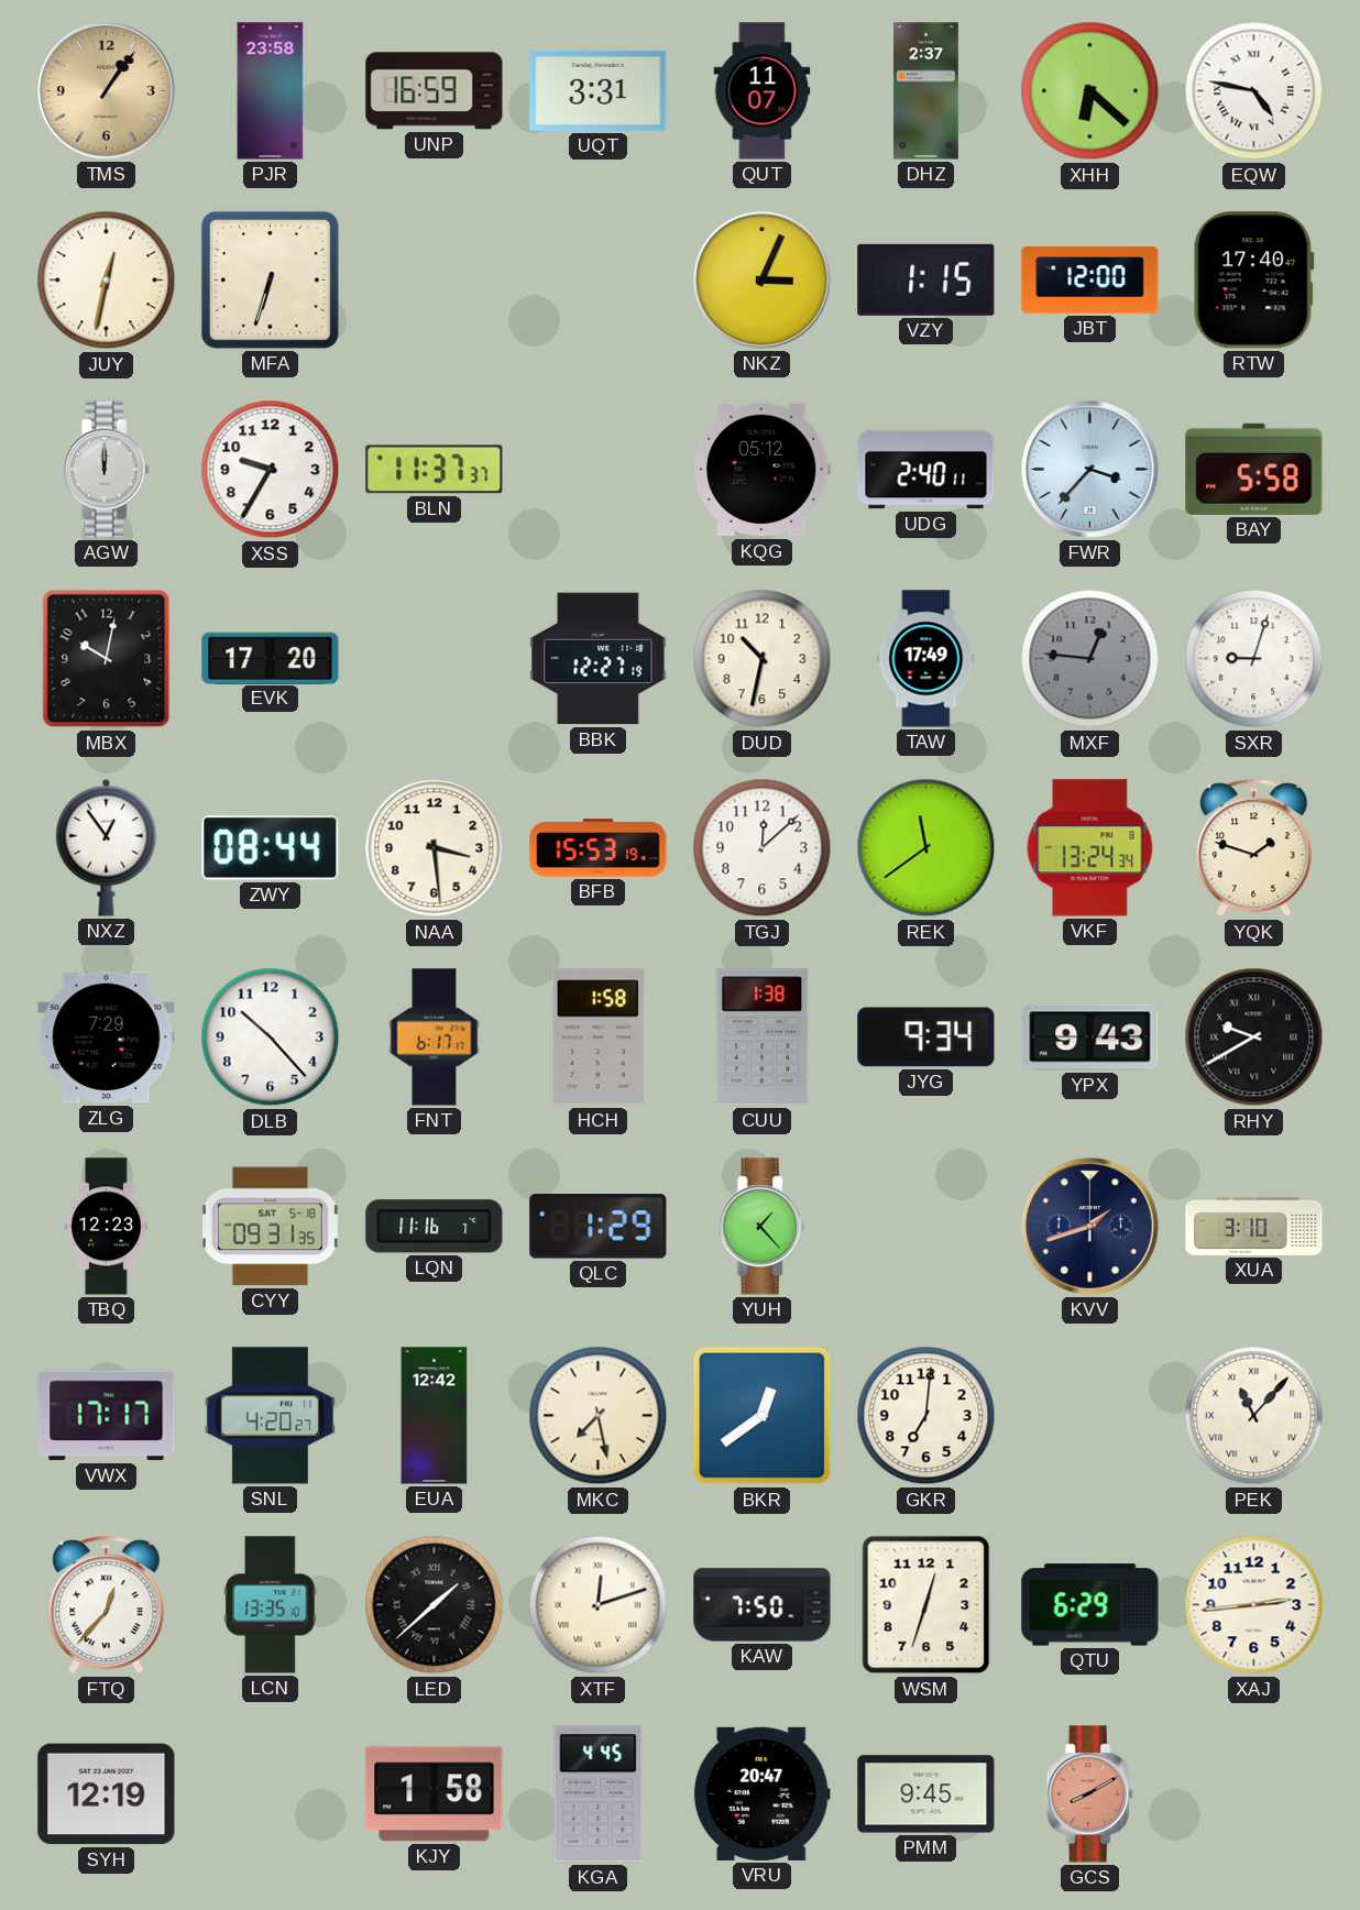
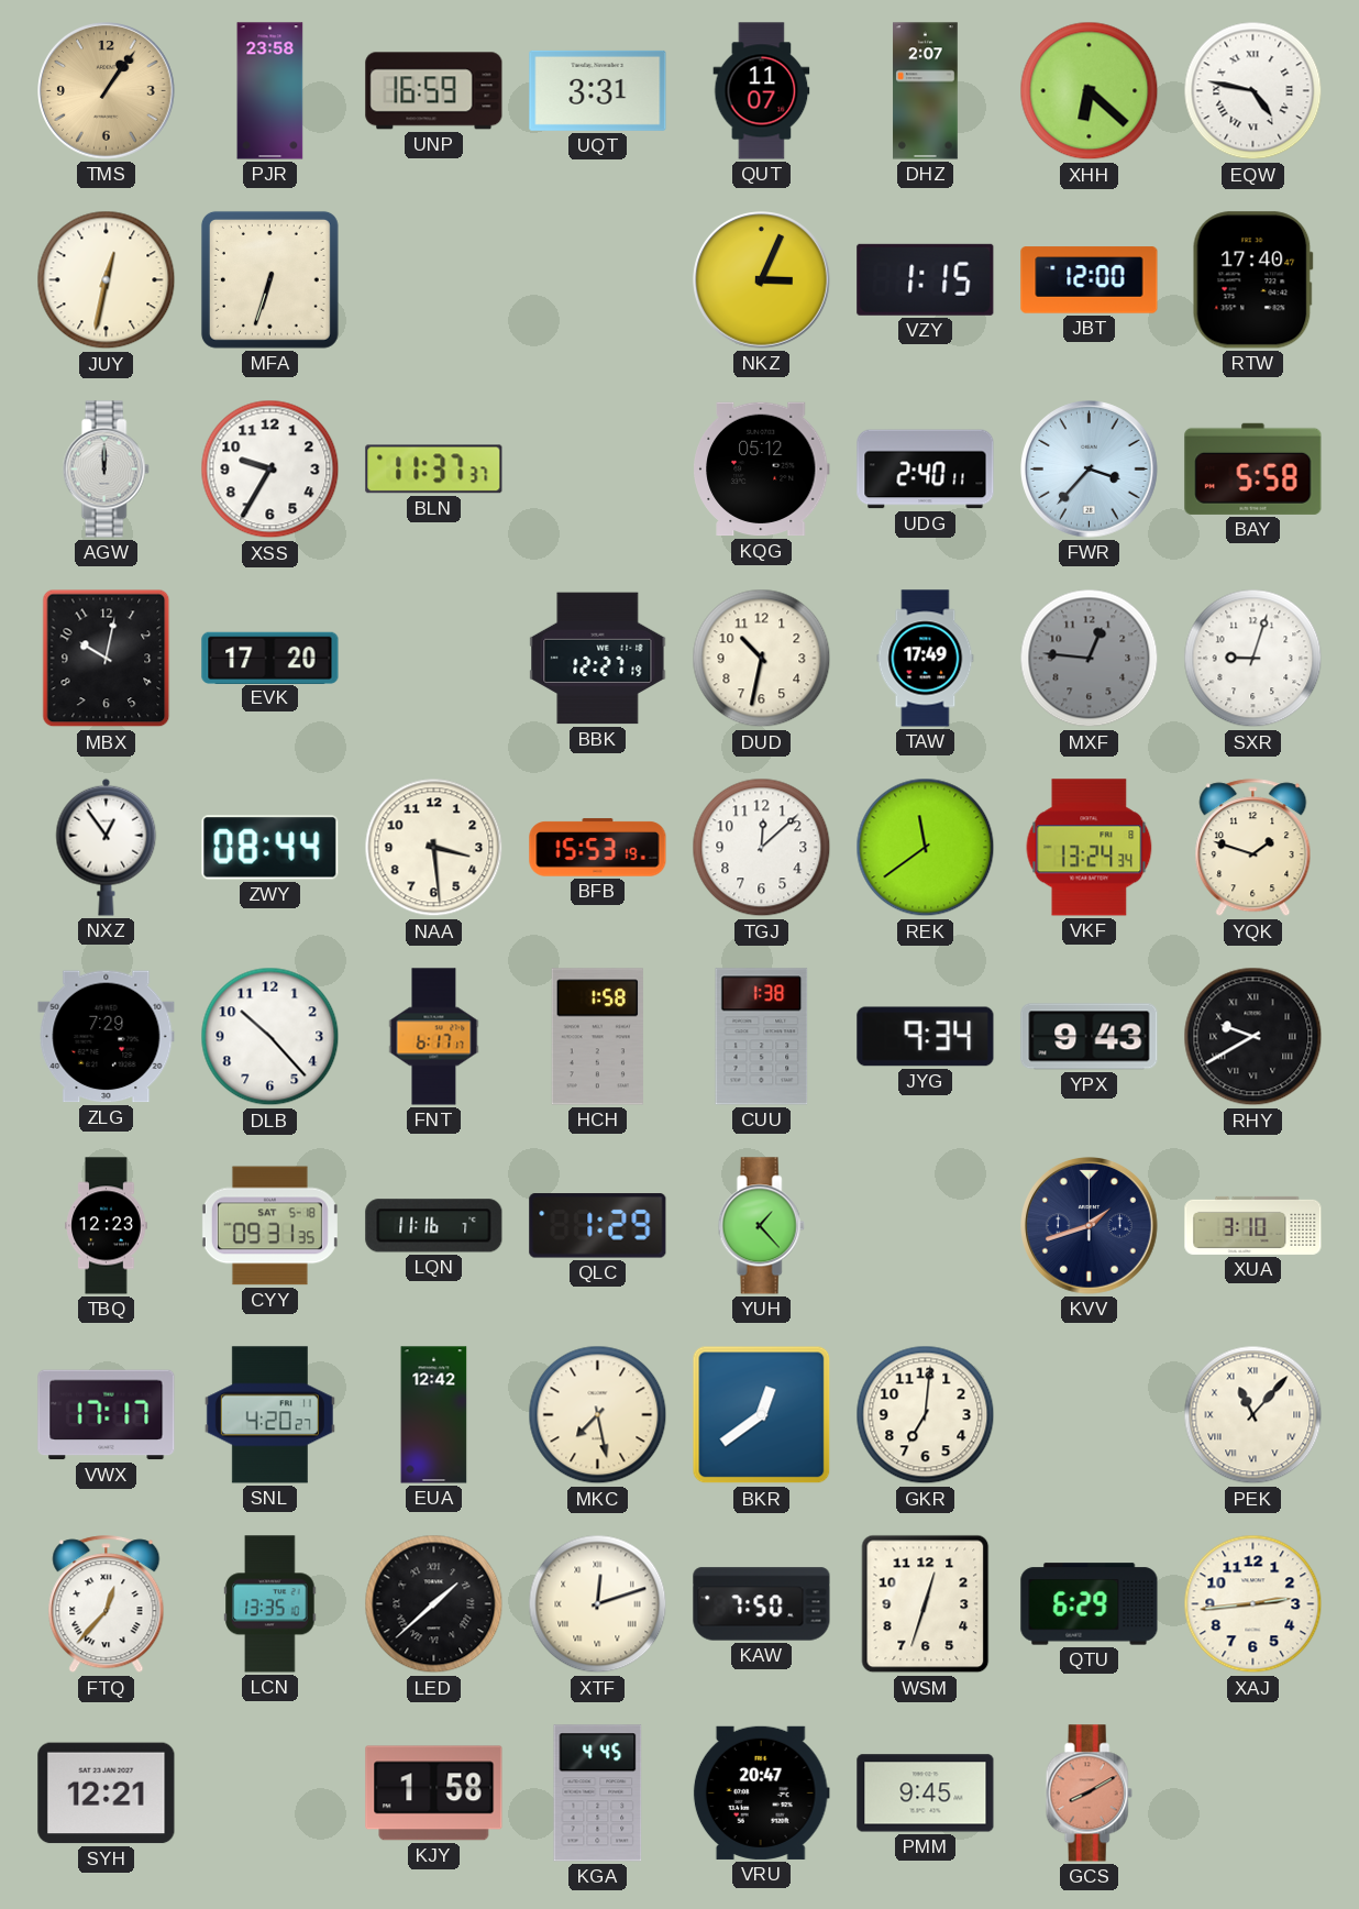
DHZ: 2:37 -> 2:07 (926, 91)
SYH: 12:19 -> 12:21 (107, 1794)
